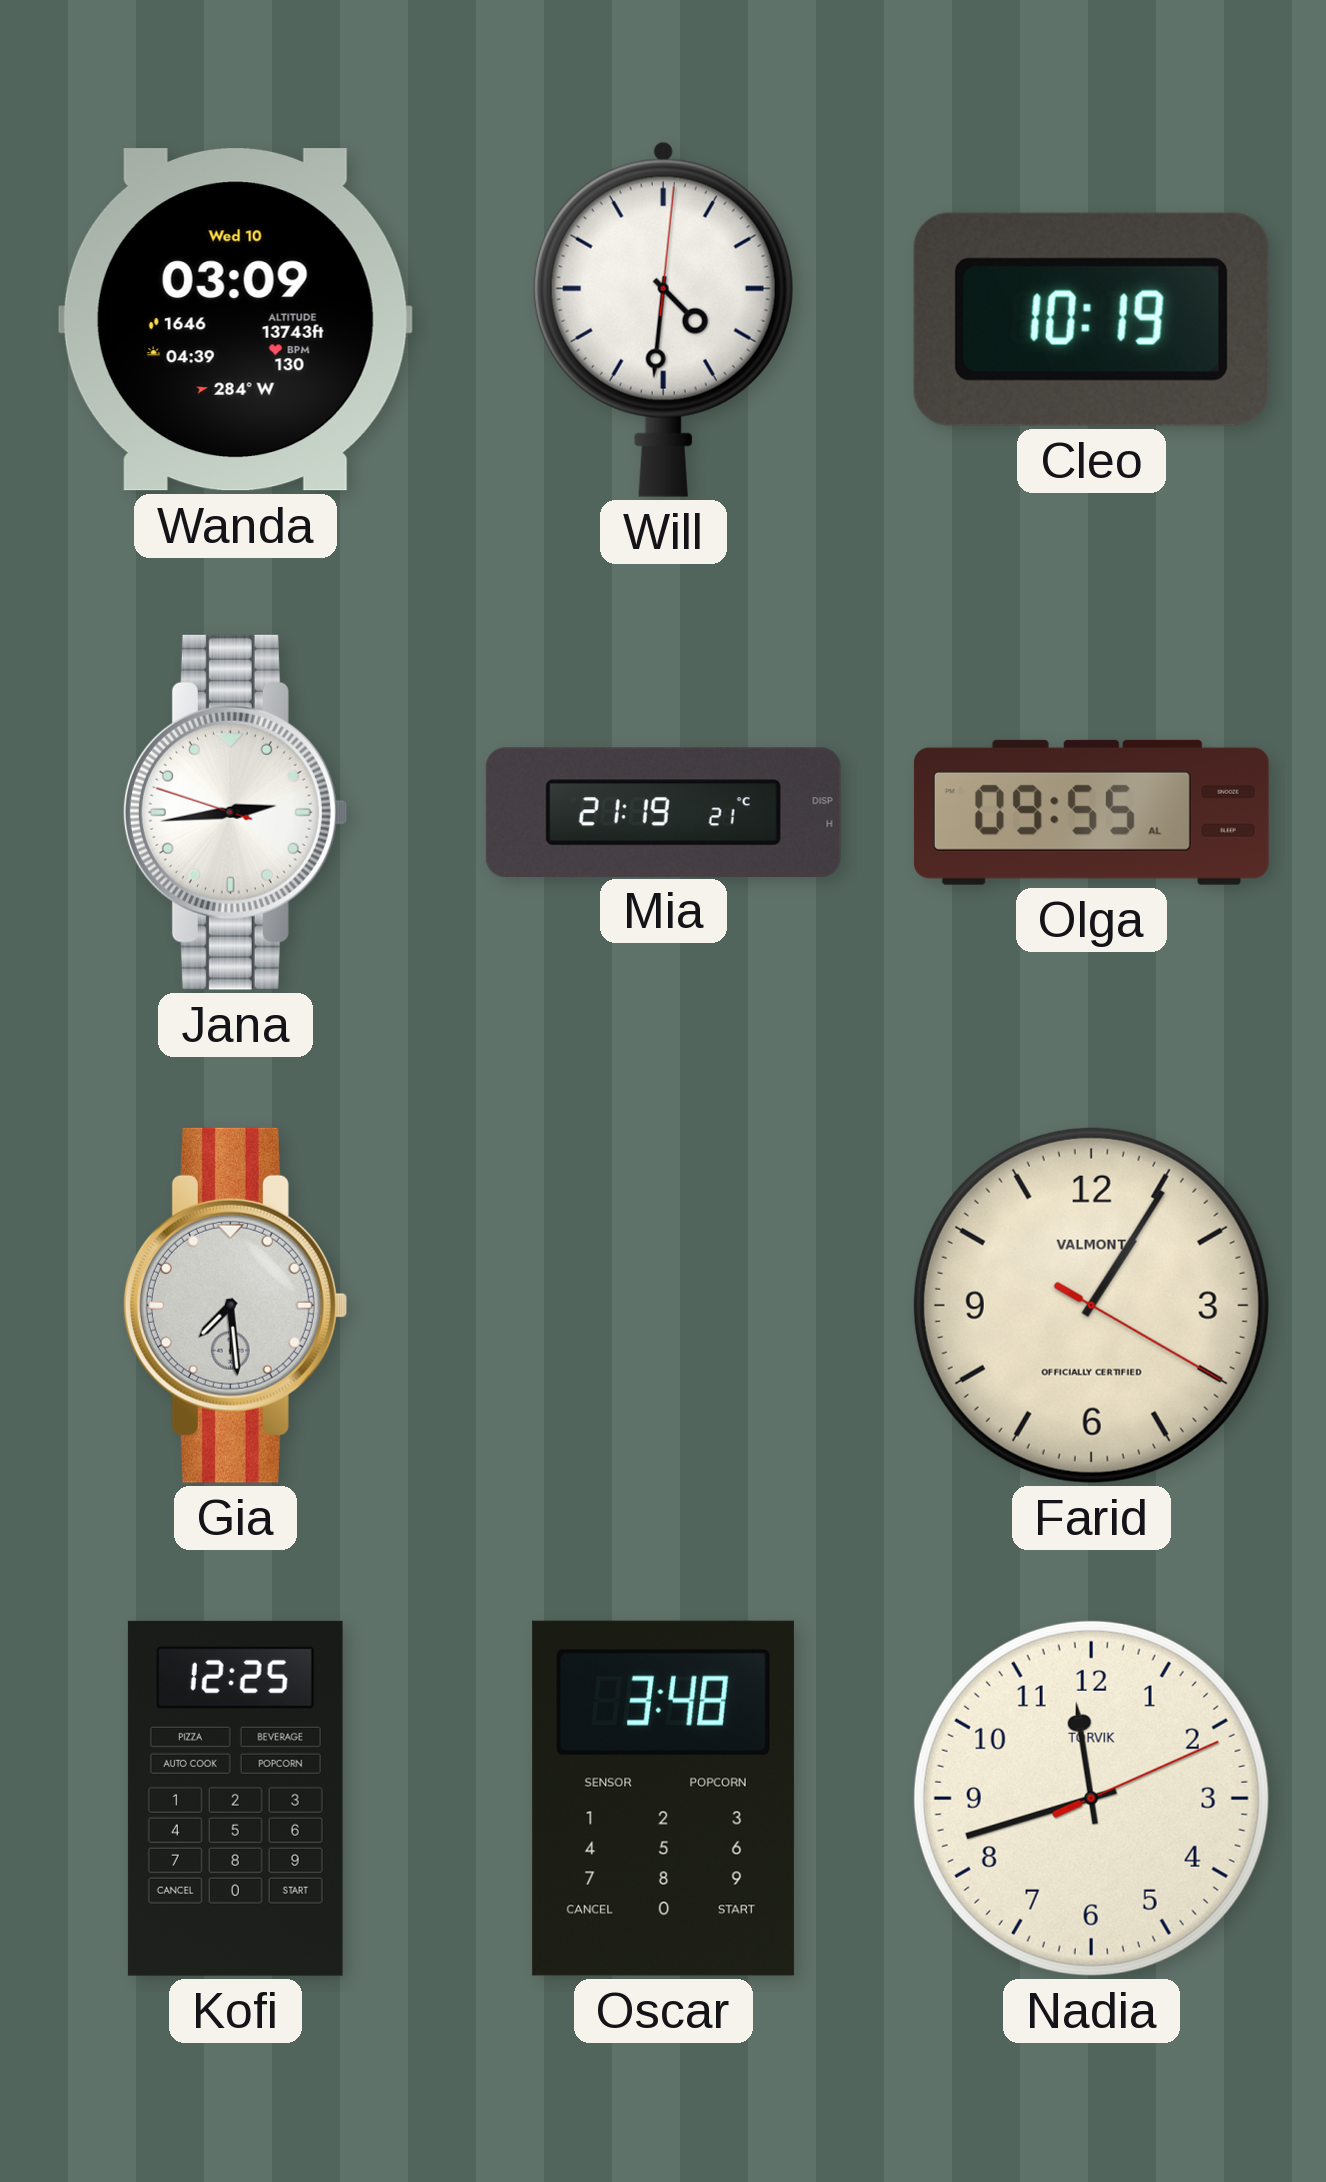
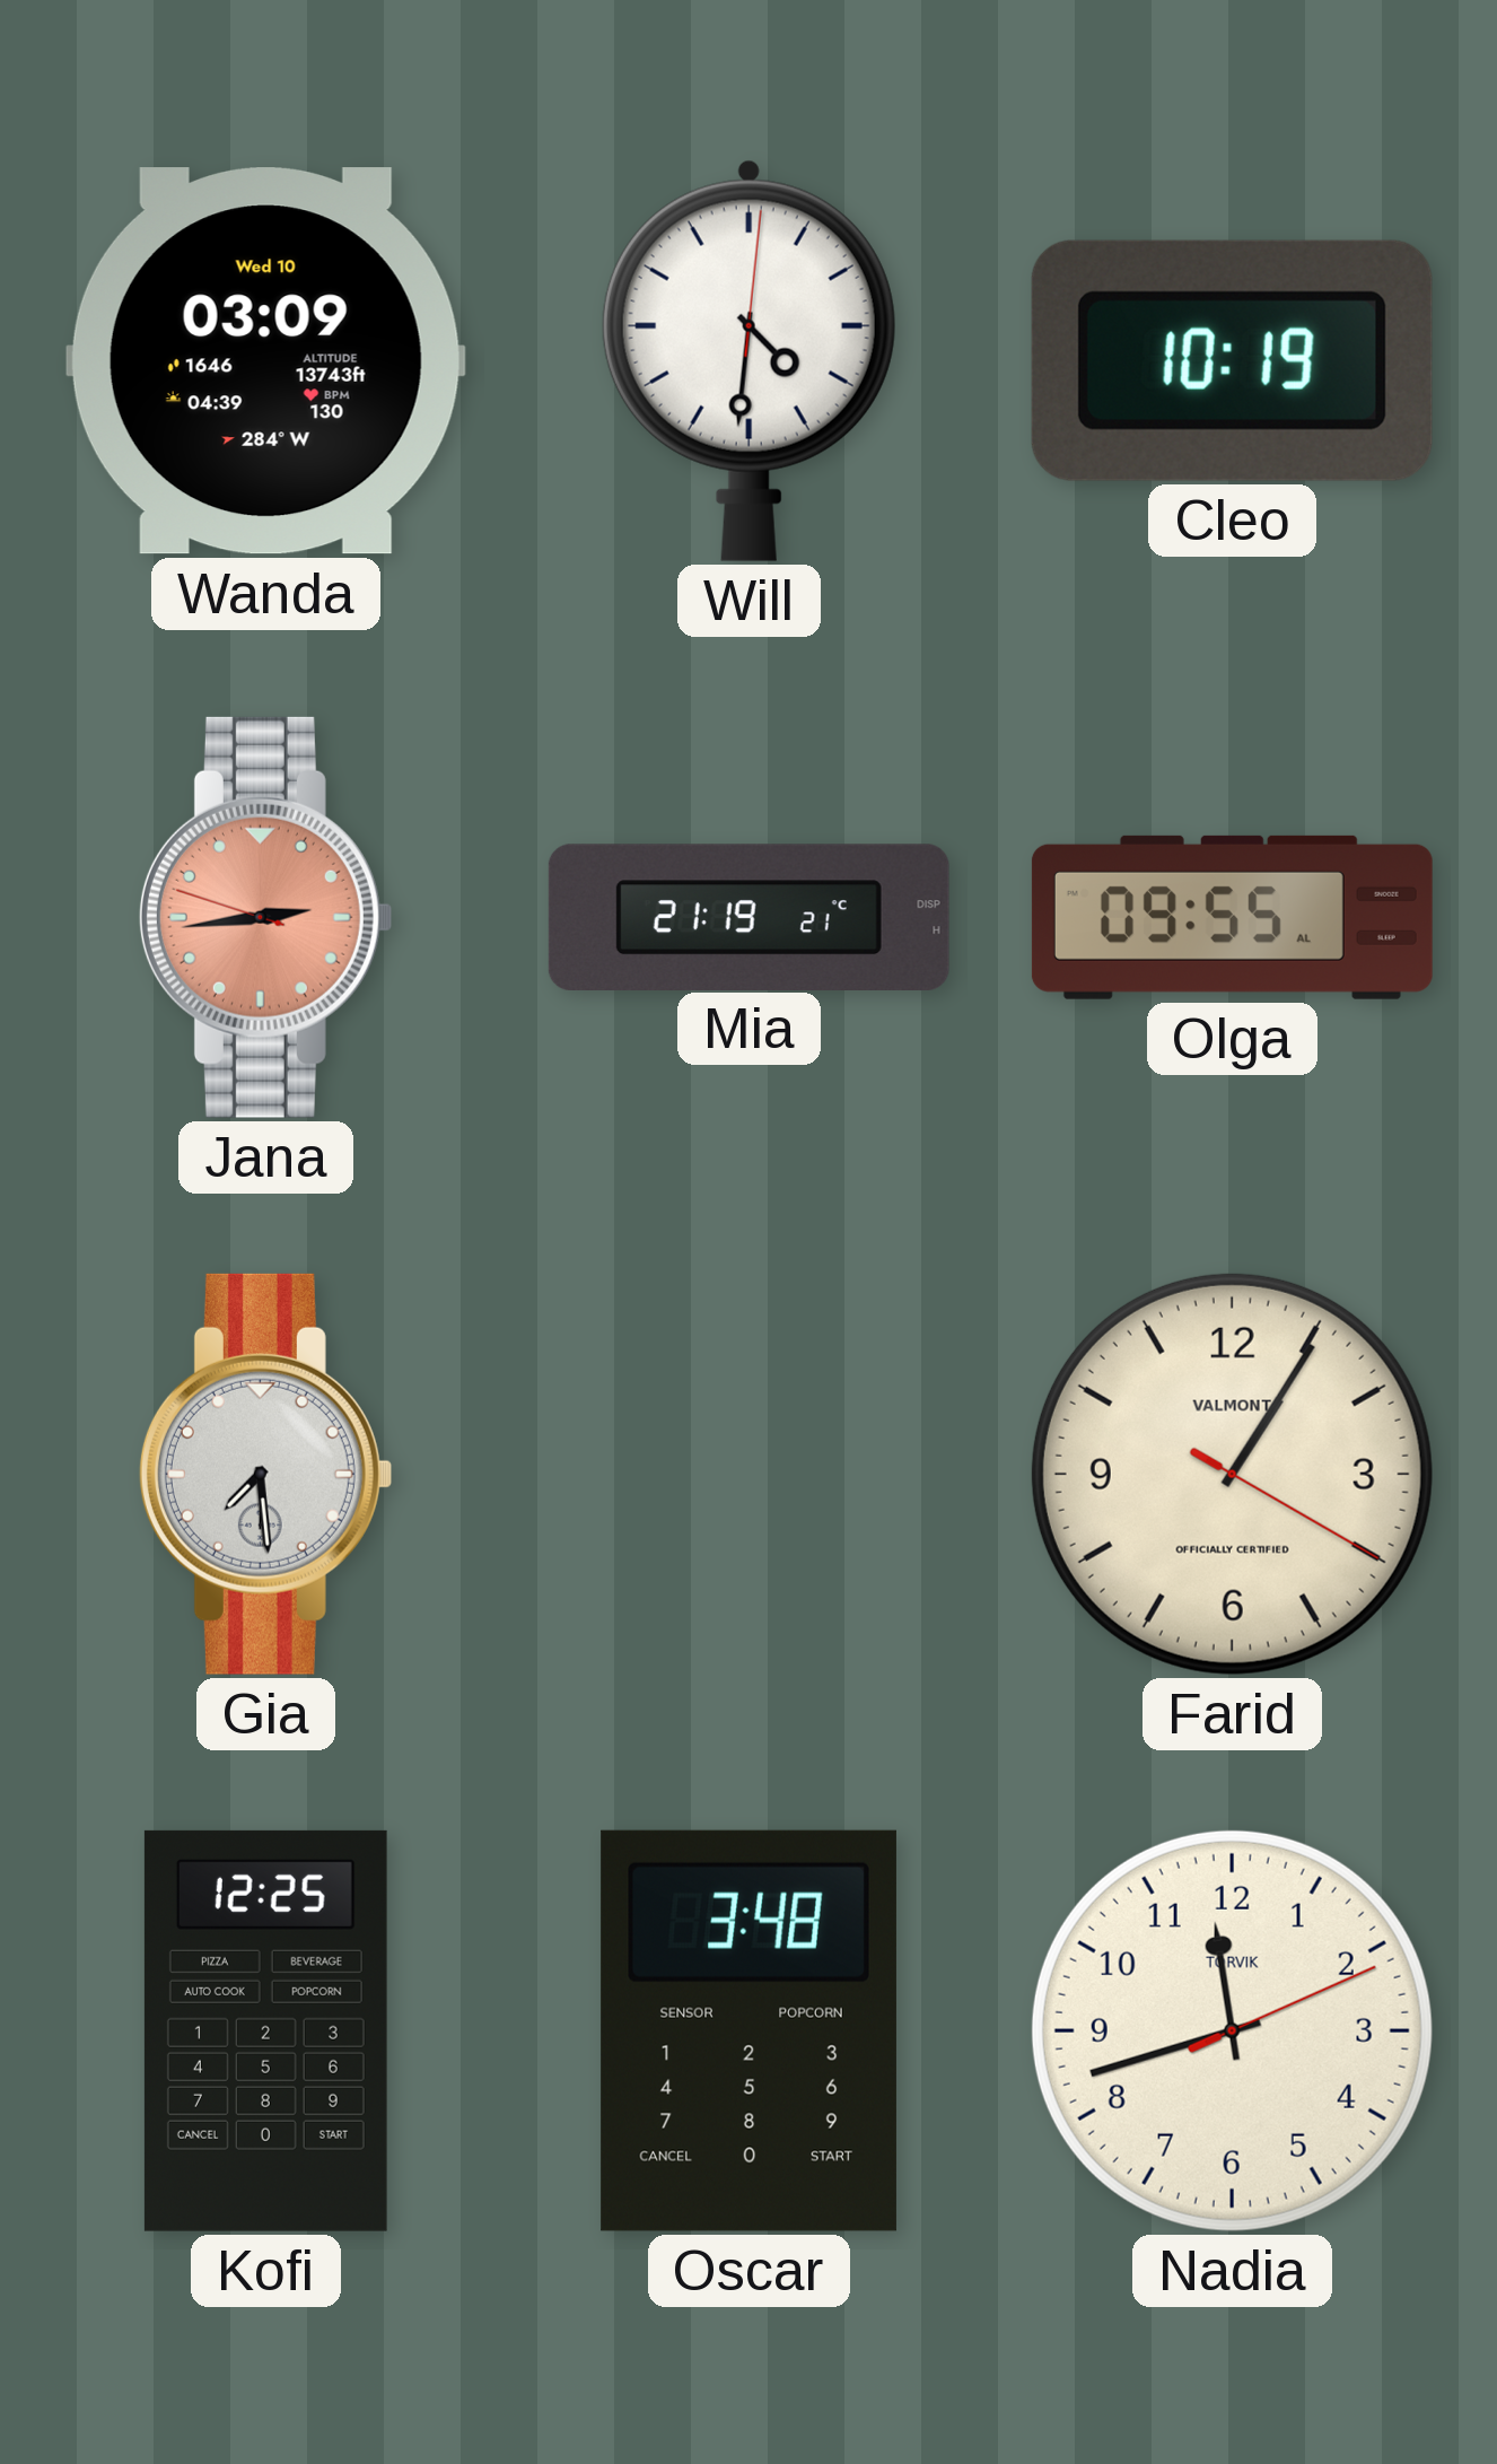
Jana dial: white -> salmon (265, 917)
